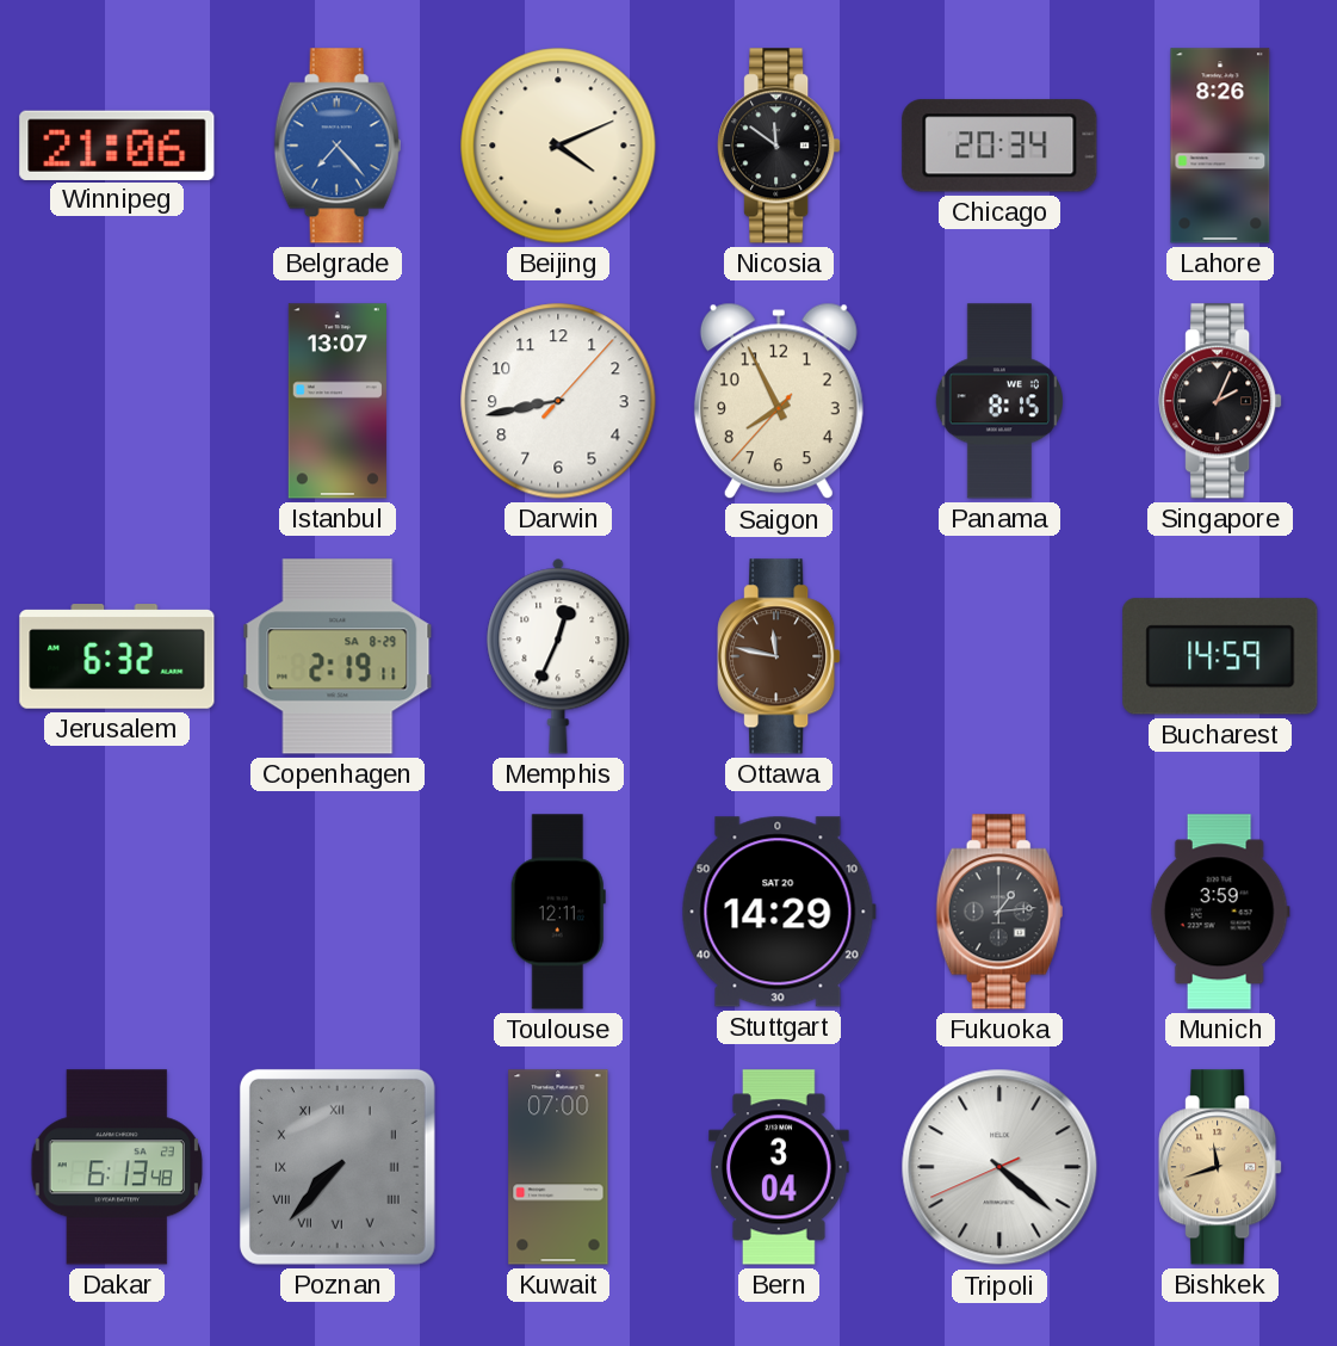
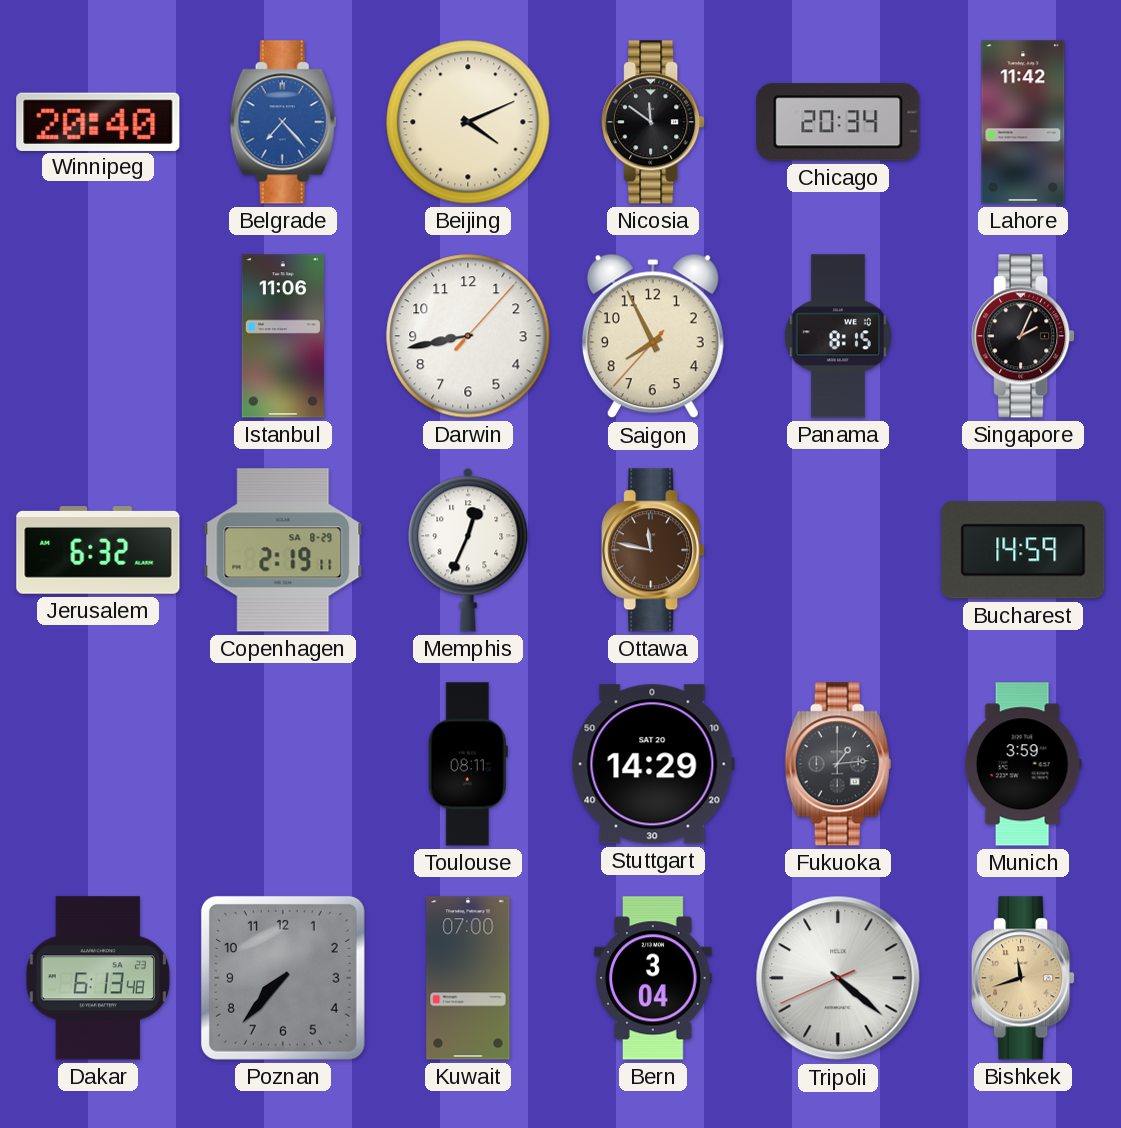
Winnipeg: 21:06 -> 20:40 (98, 121)
Lahore: 8:26 -> 11:42 (1023, 122)
Istanbul: 13:07 -> 11:06 (283, 336)
Toulouse: 12:11 -> 08:11 (468, 764)
Poznan numerals: Roman -> Arabic (283, 978)
